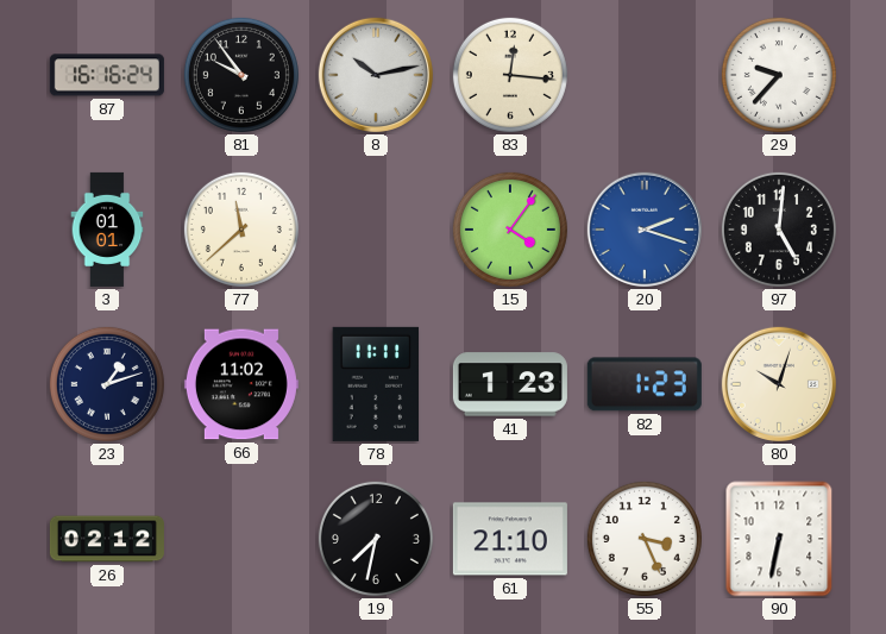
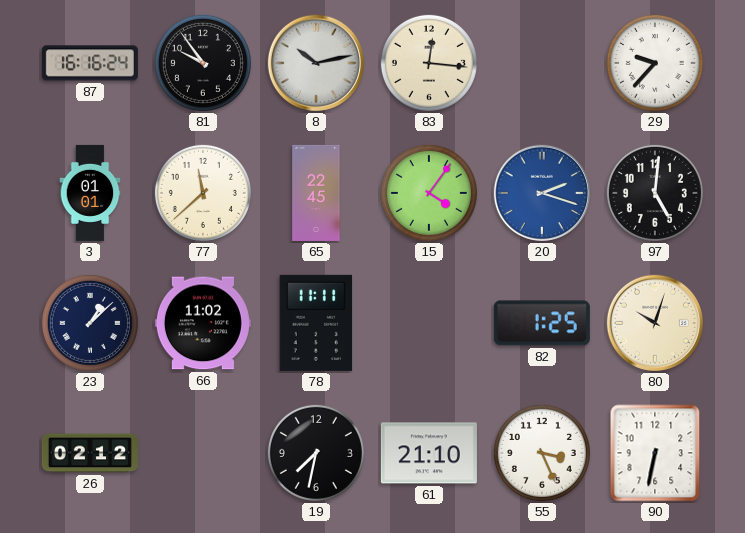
65: none -> 22:45 (316, 193)
23: 1:12 -> 1:08 (90, 323)
41: 1:23 -> none (510, 384)
82: 1:23 -> 1:25 (542, 323)
